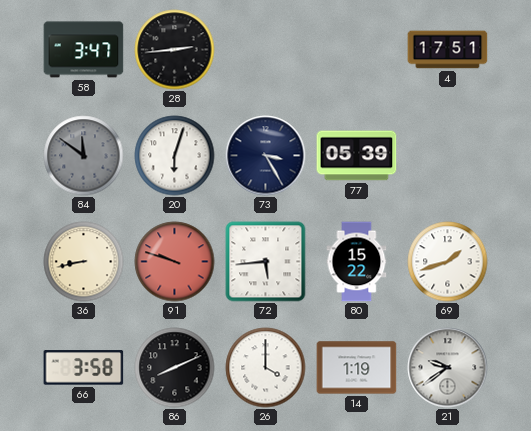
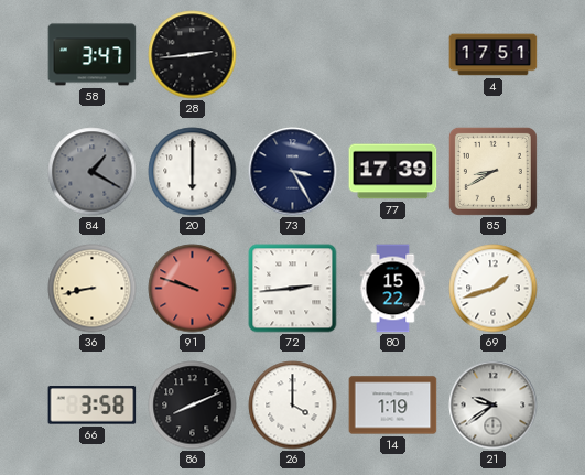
84: 11:51 -> 1:20 (93, 172)
20: 6:03 -> 6:00 (193, 172)
77: 05:39 -> 17:39 (393, 172)
85: none -> 8:40 (492, 171)
72: 5:44 -> 2:44 (293, 289)
